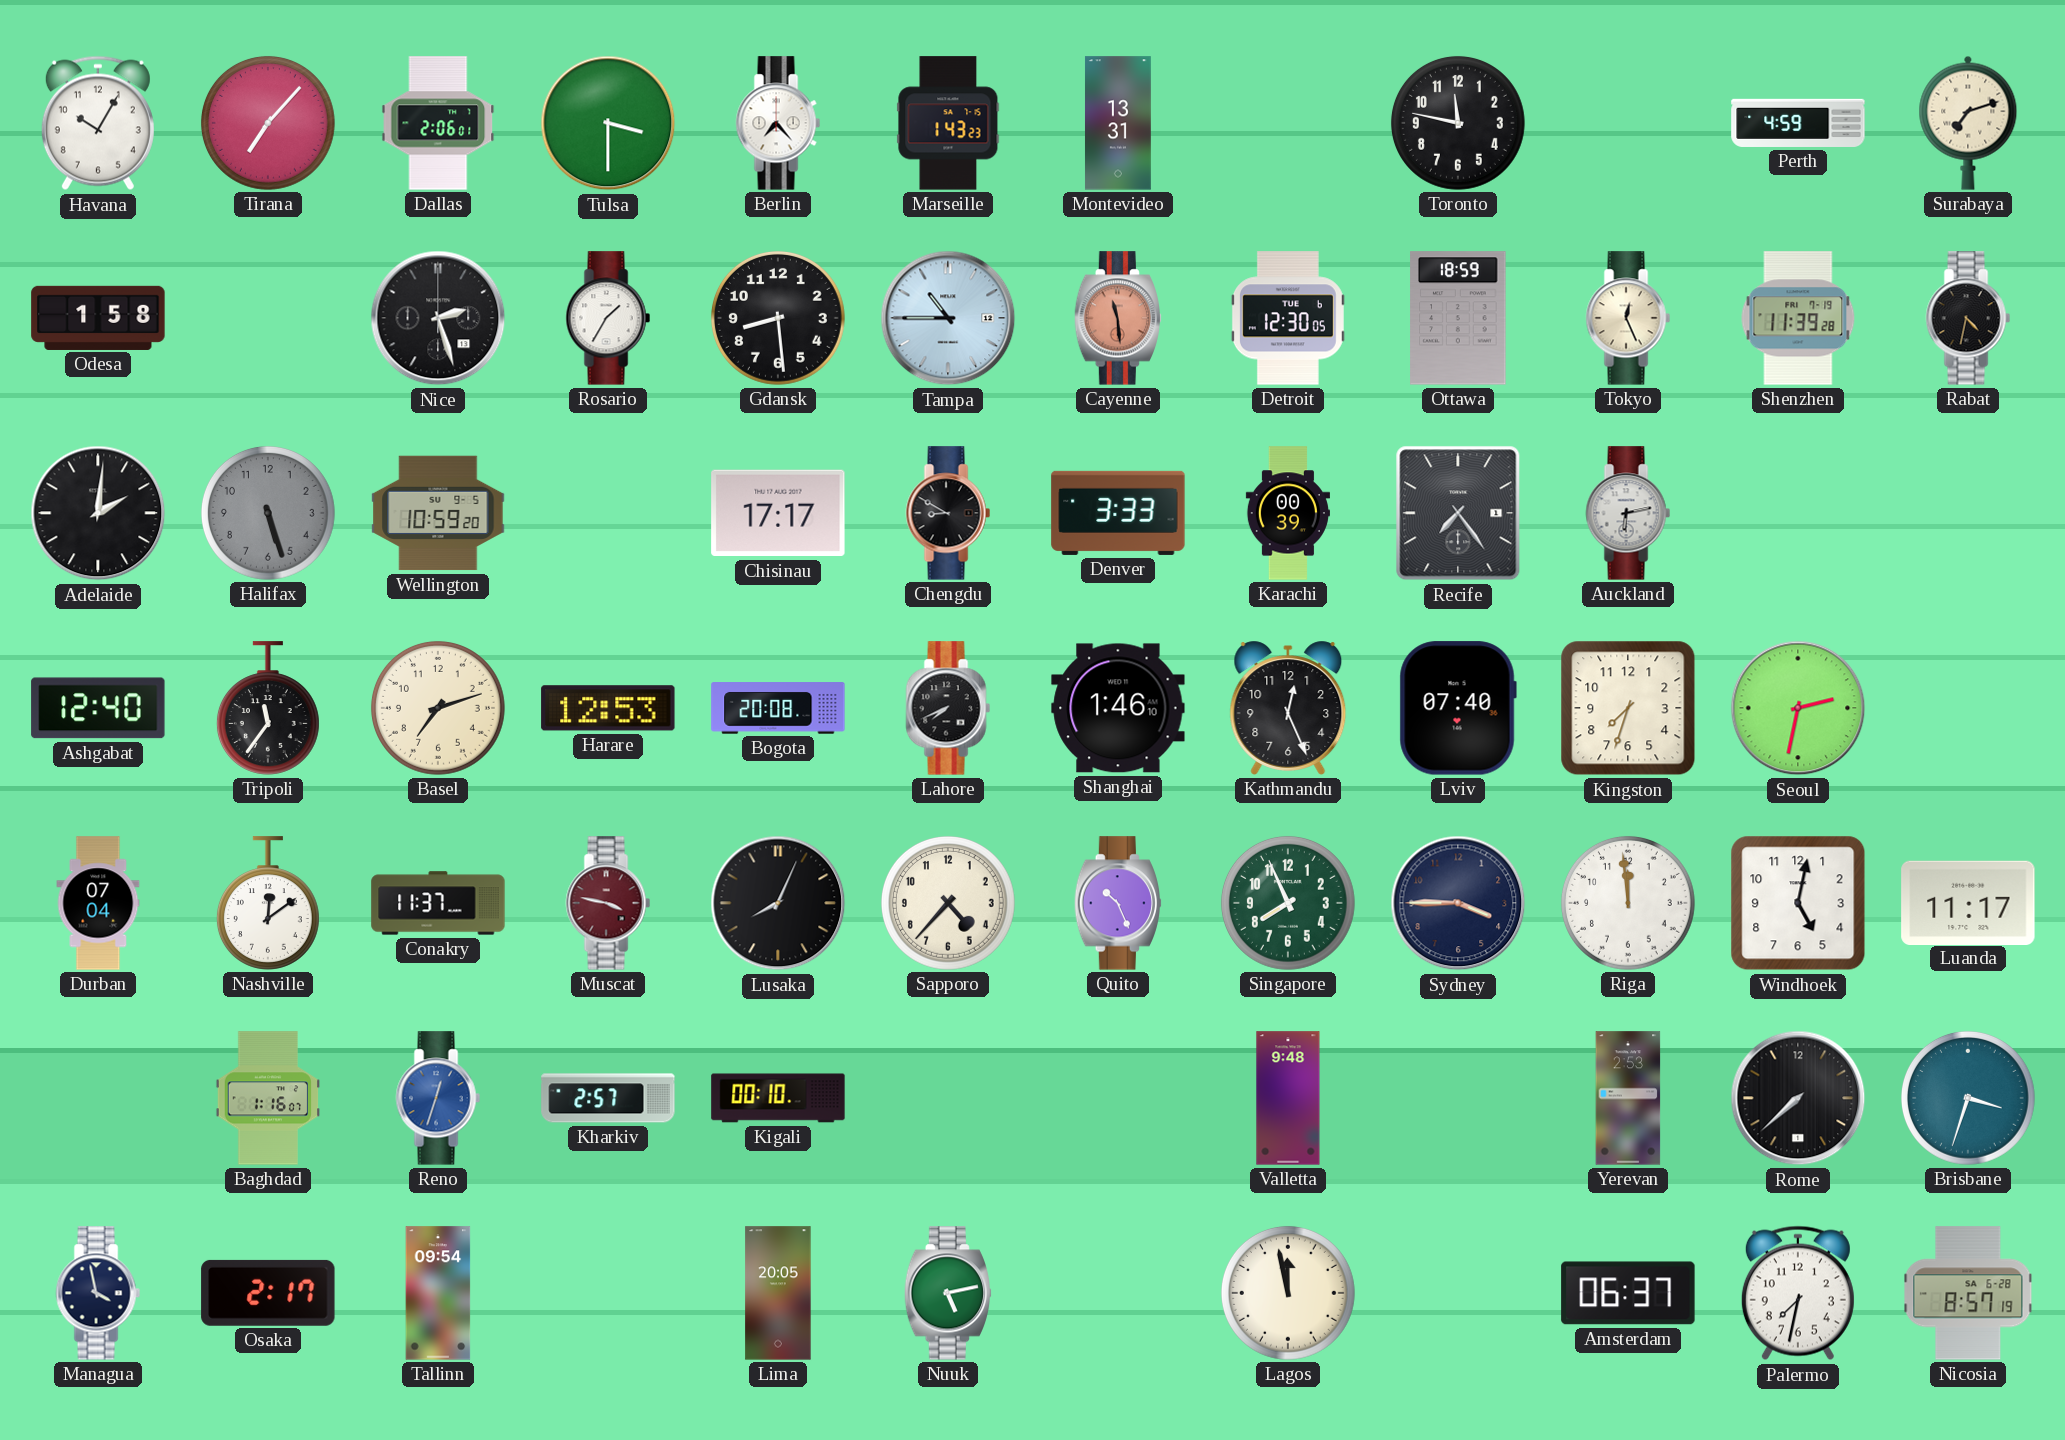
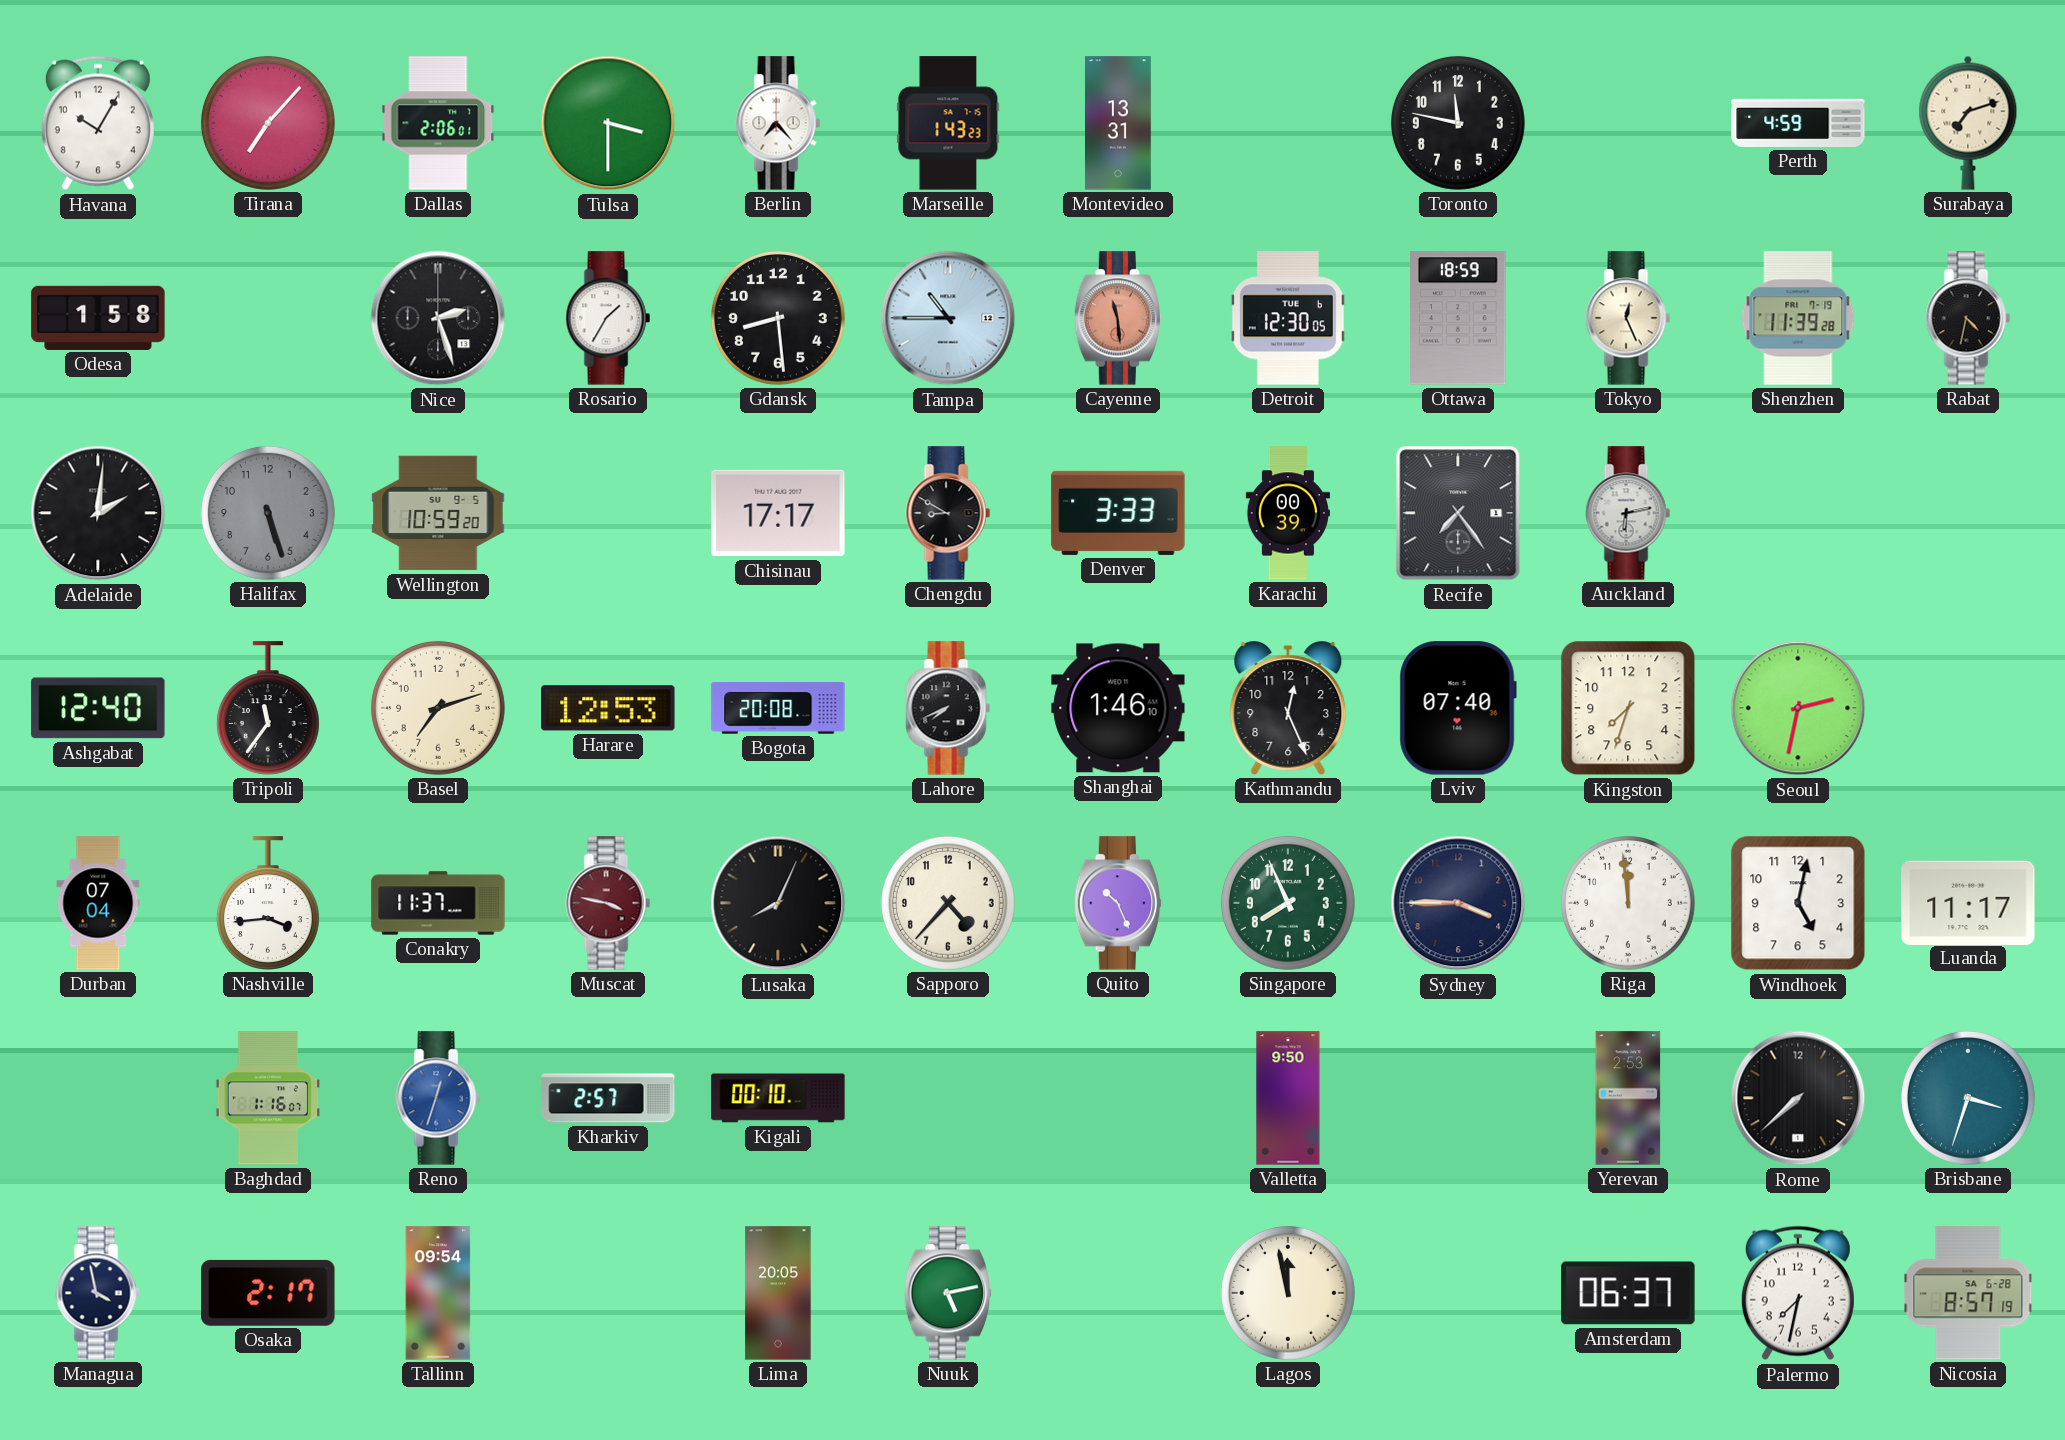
Nashville: 12:09 -> 3:44 (268, 903)
Valletta: 9:48 -> 9:50 (1288, 1098)
